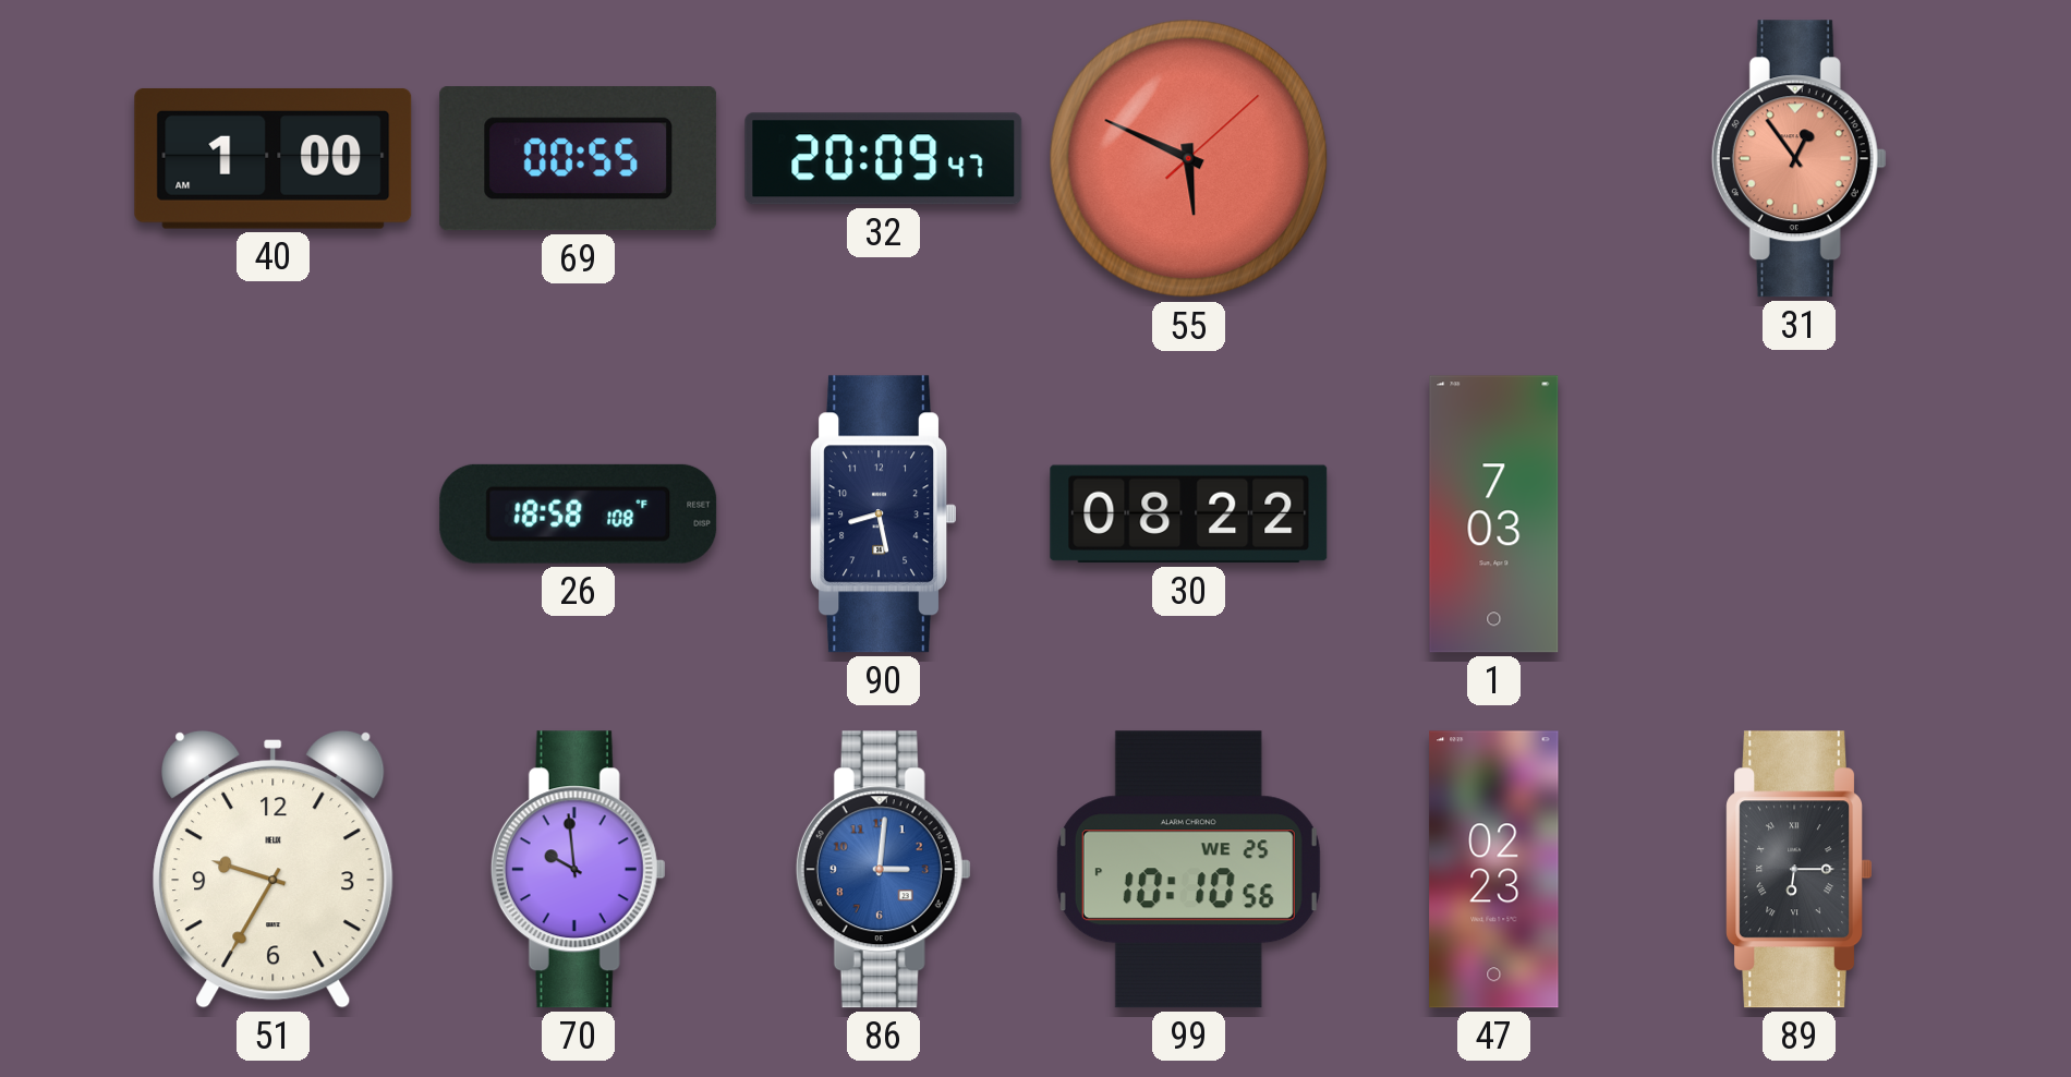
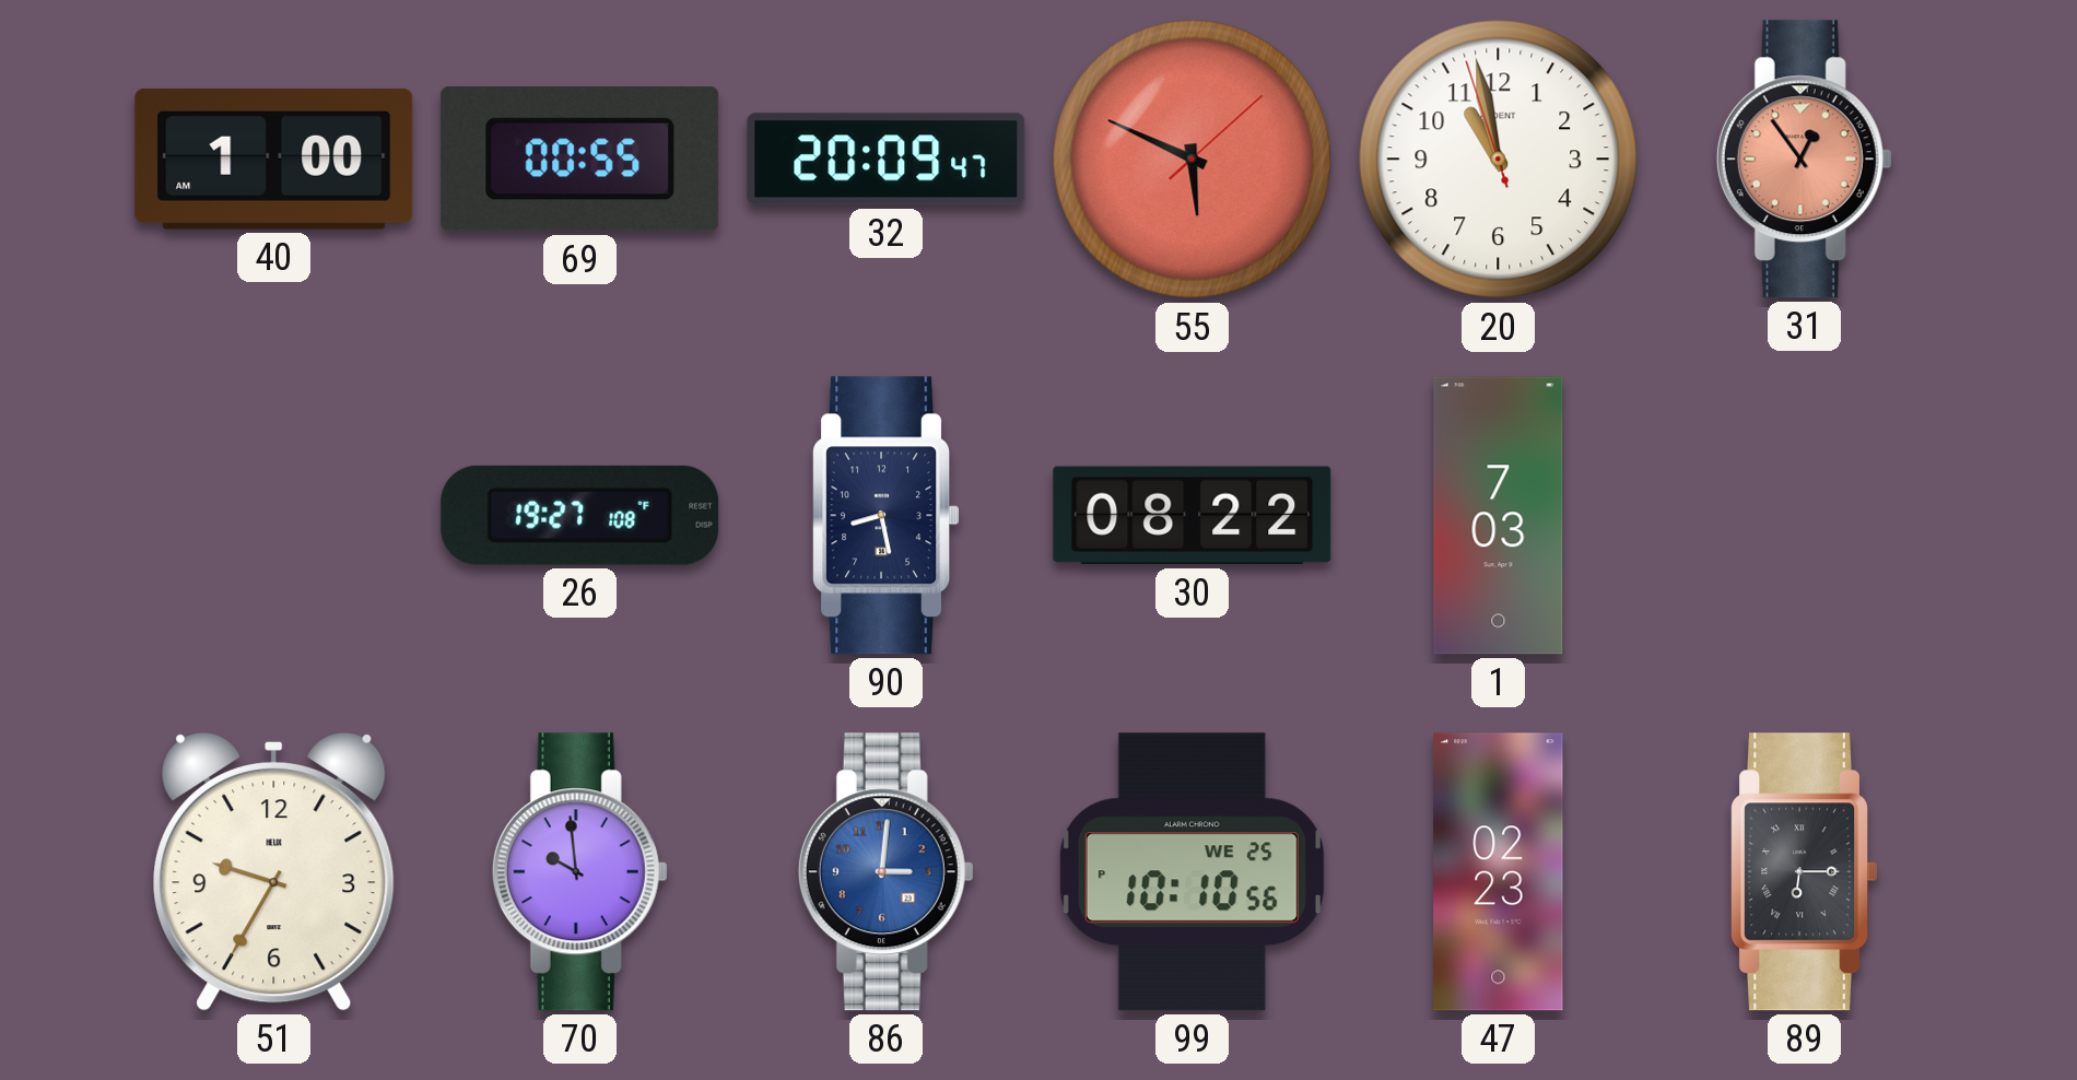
20: none -> 10:57 (1499, 160)
26: 18:58 -> 19:27 (580, 515)
